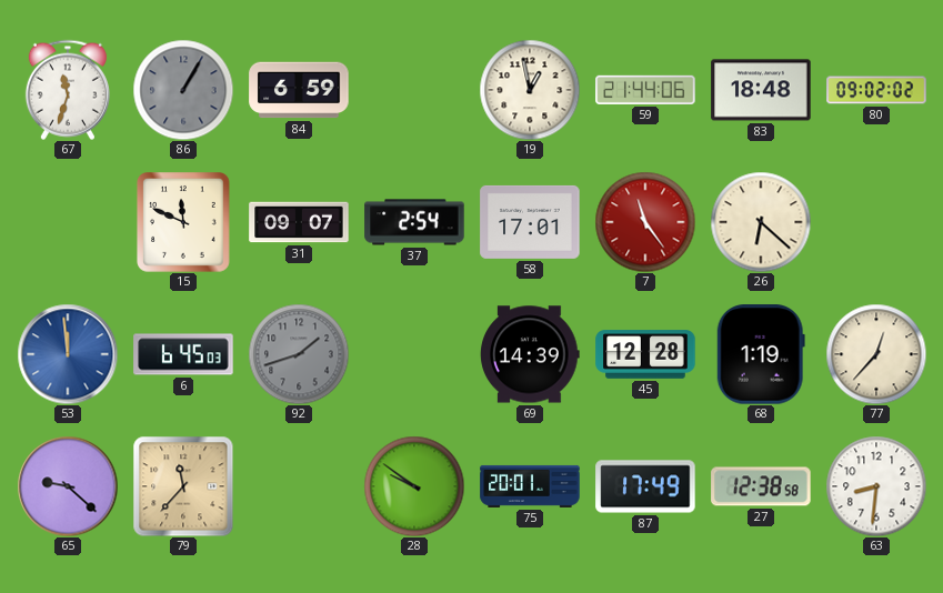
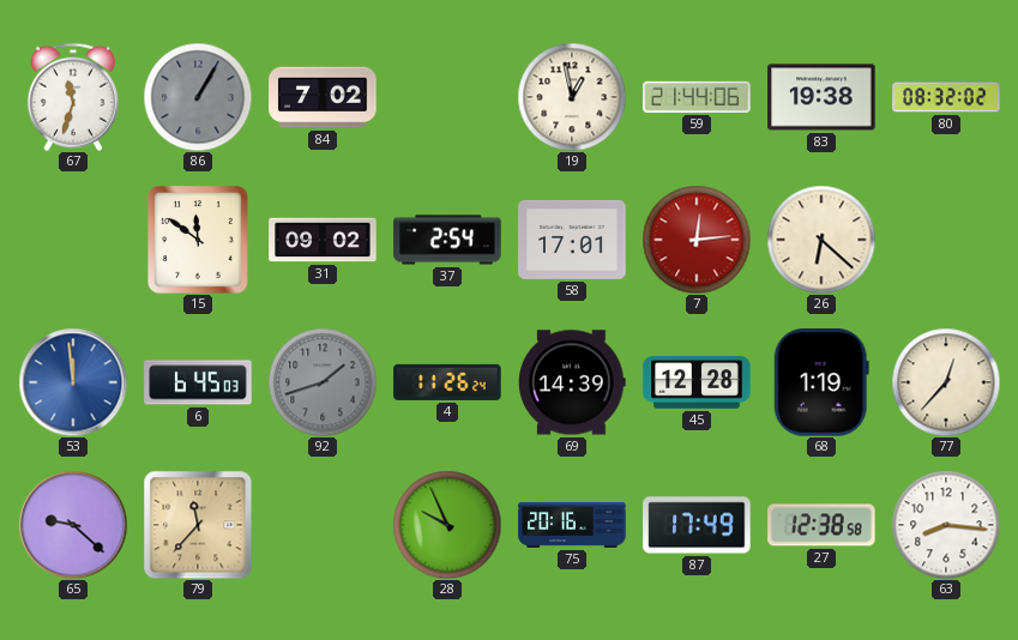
84: 6:59 -> 7:02 (323, 97)
83: 18:48 -> 19:38 (821, 97)
80: 09:02 -> 08:32 (946, 97)
15: 11:49 -> 11:51 (199, 241)
31: 09:07 -> 09:02 (323, 240)
7: 11:24 -> 12:14 (697, 240)
4: none -> 11:26 (447, 382)
28: 9:51 -> 9:56 (447, 525)
75: 20:01 -> 20:16 (572, 525)
63: 8:31 -> 8:16 (946, 525)
